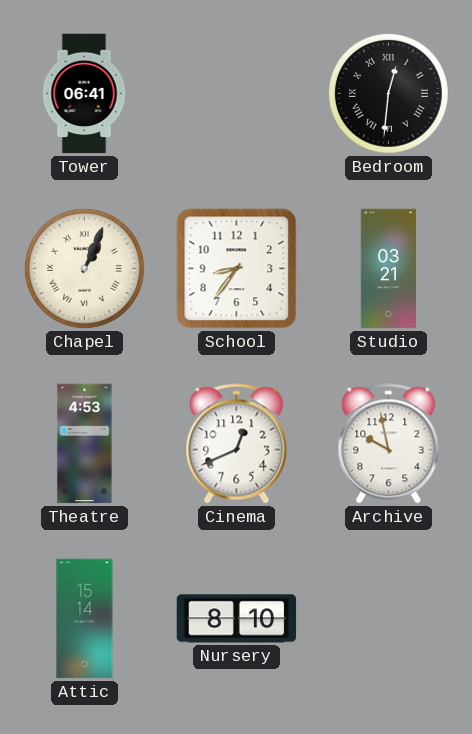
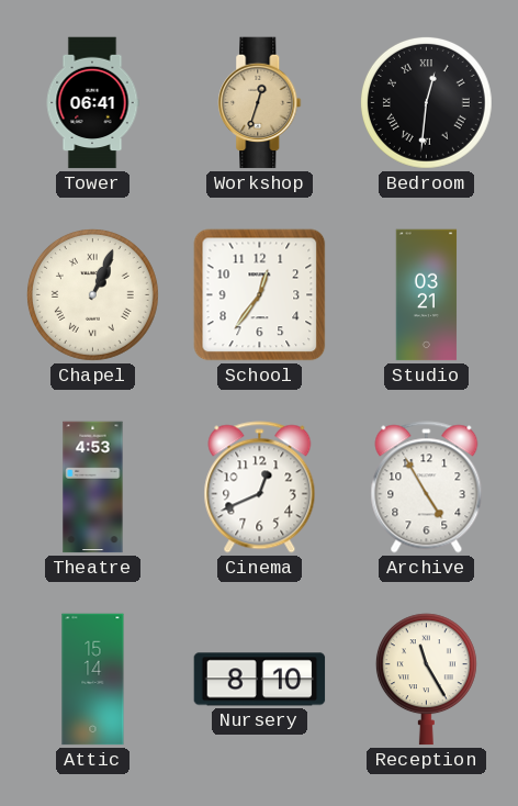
Workshop: none -> 12:33 (260, 103)
School: 8:36 -> 12:36 (260, 295)
Archive: 9:58 -> 4:55 (427, 488)
Reception: none -> 11:25 (426, 680)
